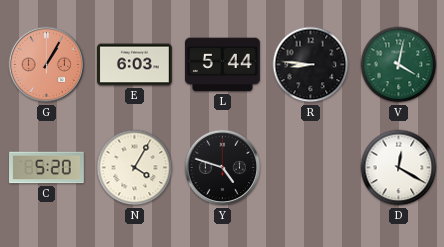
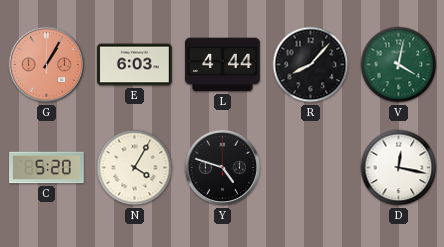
L: 5:44 -> 4:44 (222, 65)
R: 8:46 -> 8:07 (311, 65)
D: 12:20 -> 12:17 (399, 168)
